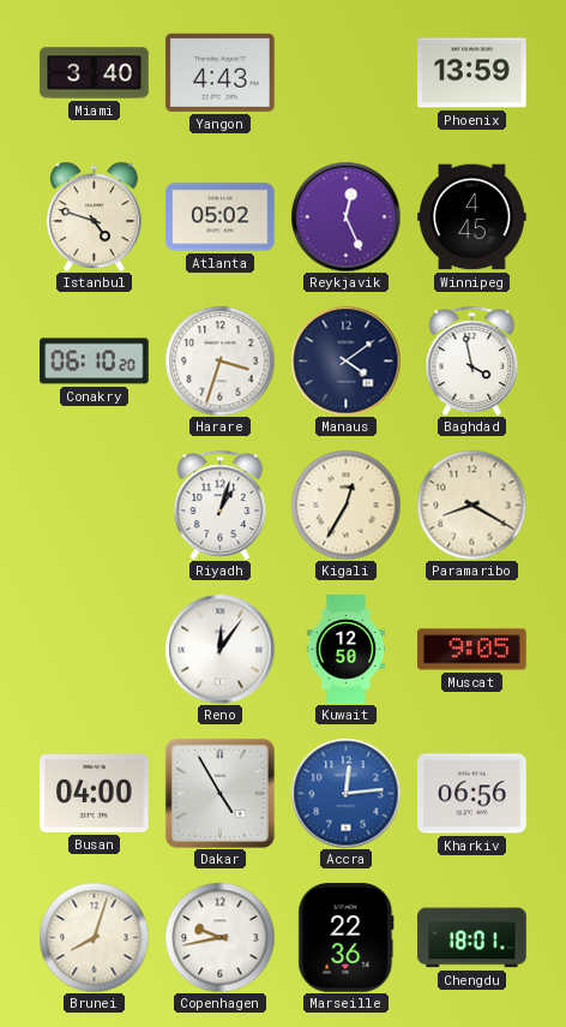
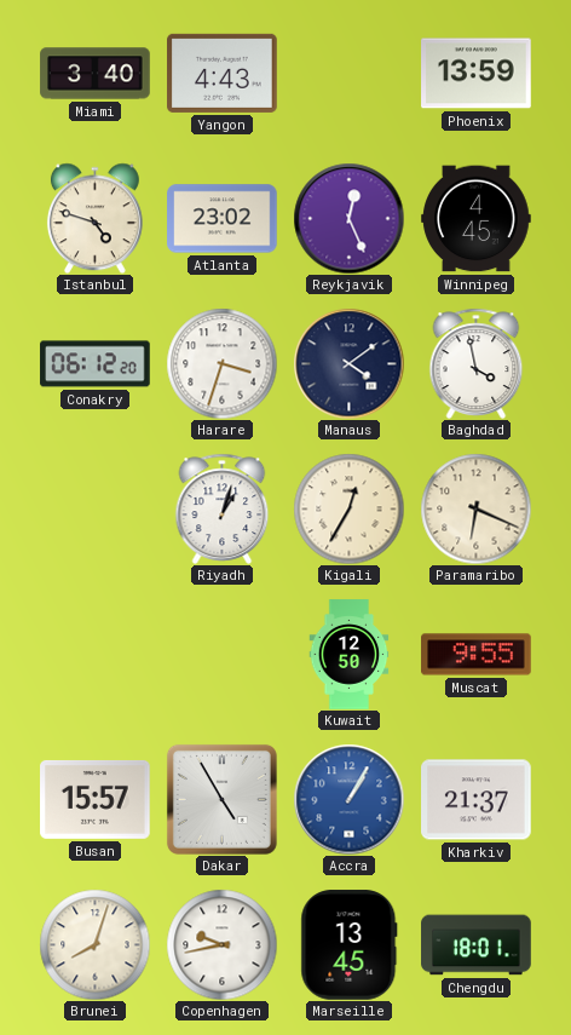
Atlanta: 05:02 -> 23:02 (223, 219)
Conakry: 06:10 -> 06:12 (96, 364)
Paramaribo: 8:20 -> 6:19 (475, 508)
Reno: 12:06 -> none (219, 649)
Muscat: 9:05 -> 9:55 (477, 655)
Busan: 04:00 -> 15:57 (96, 799)
Accra: 12:14 -> 1:05 (348, 799)
Kharkiv: 06:56 -> 21:37 (477, 800)
Marseille: 22:36 -> 13:45 (350, 945)
